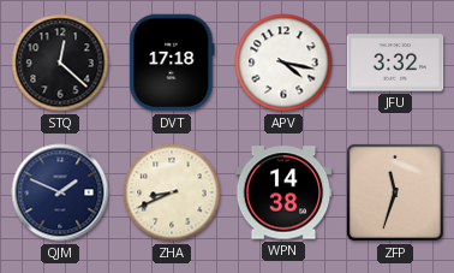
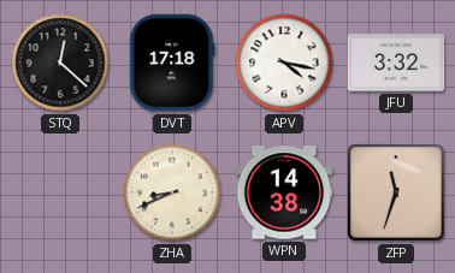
QJM: 1:49 -> none (60, 192)
